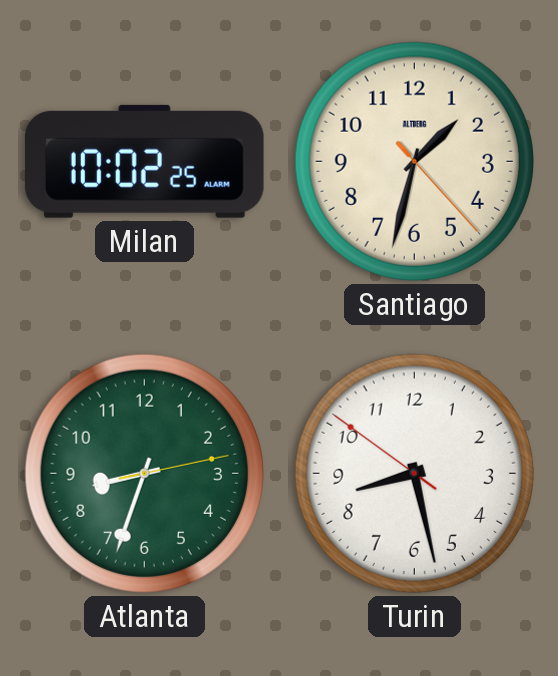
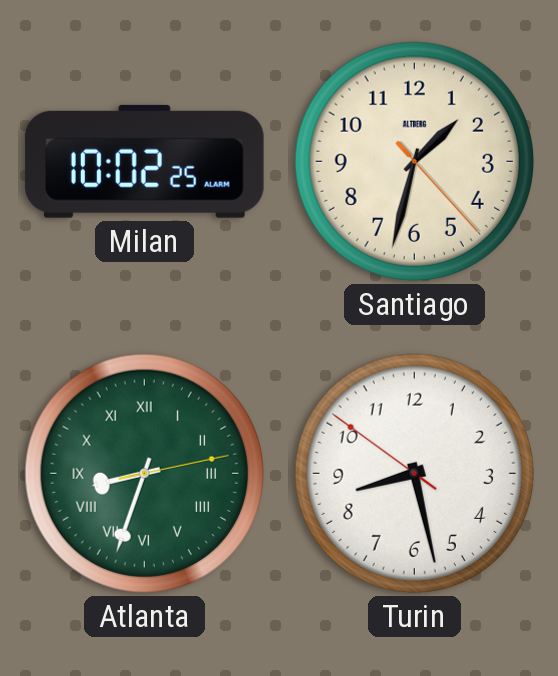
Atlanta numerals: Arabic -> Roman (144, 473)
